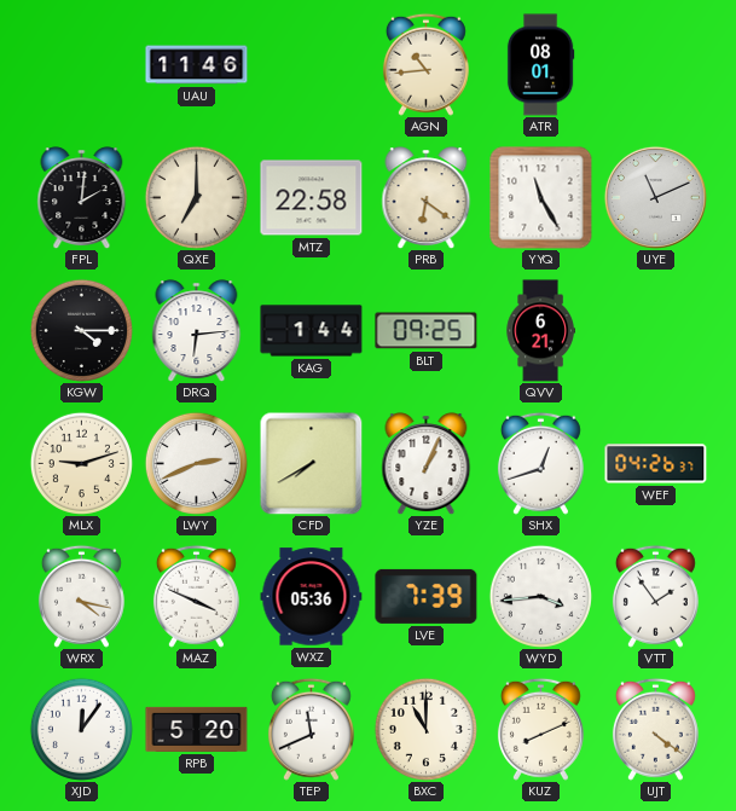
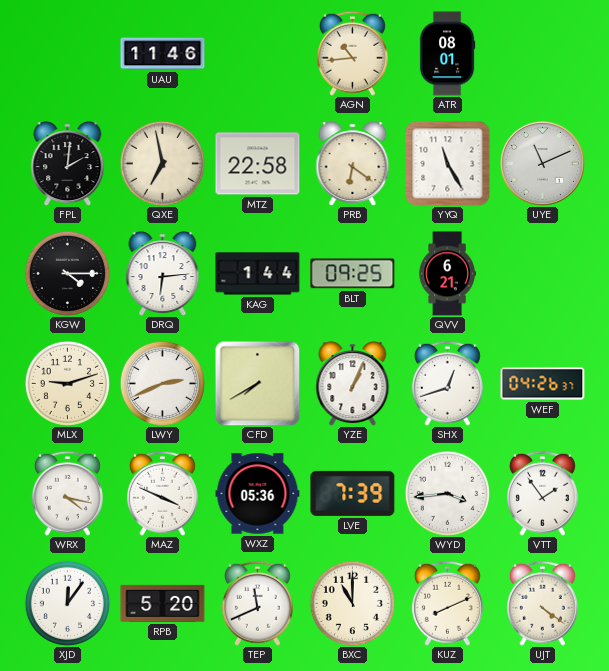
QXE: 7:00 -> 6:58 (162, 163)
